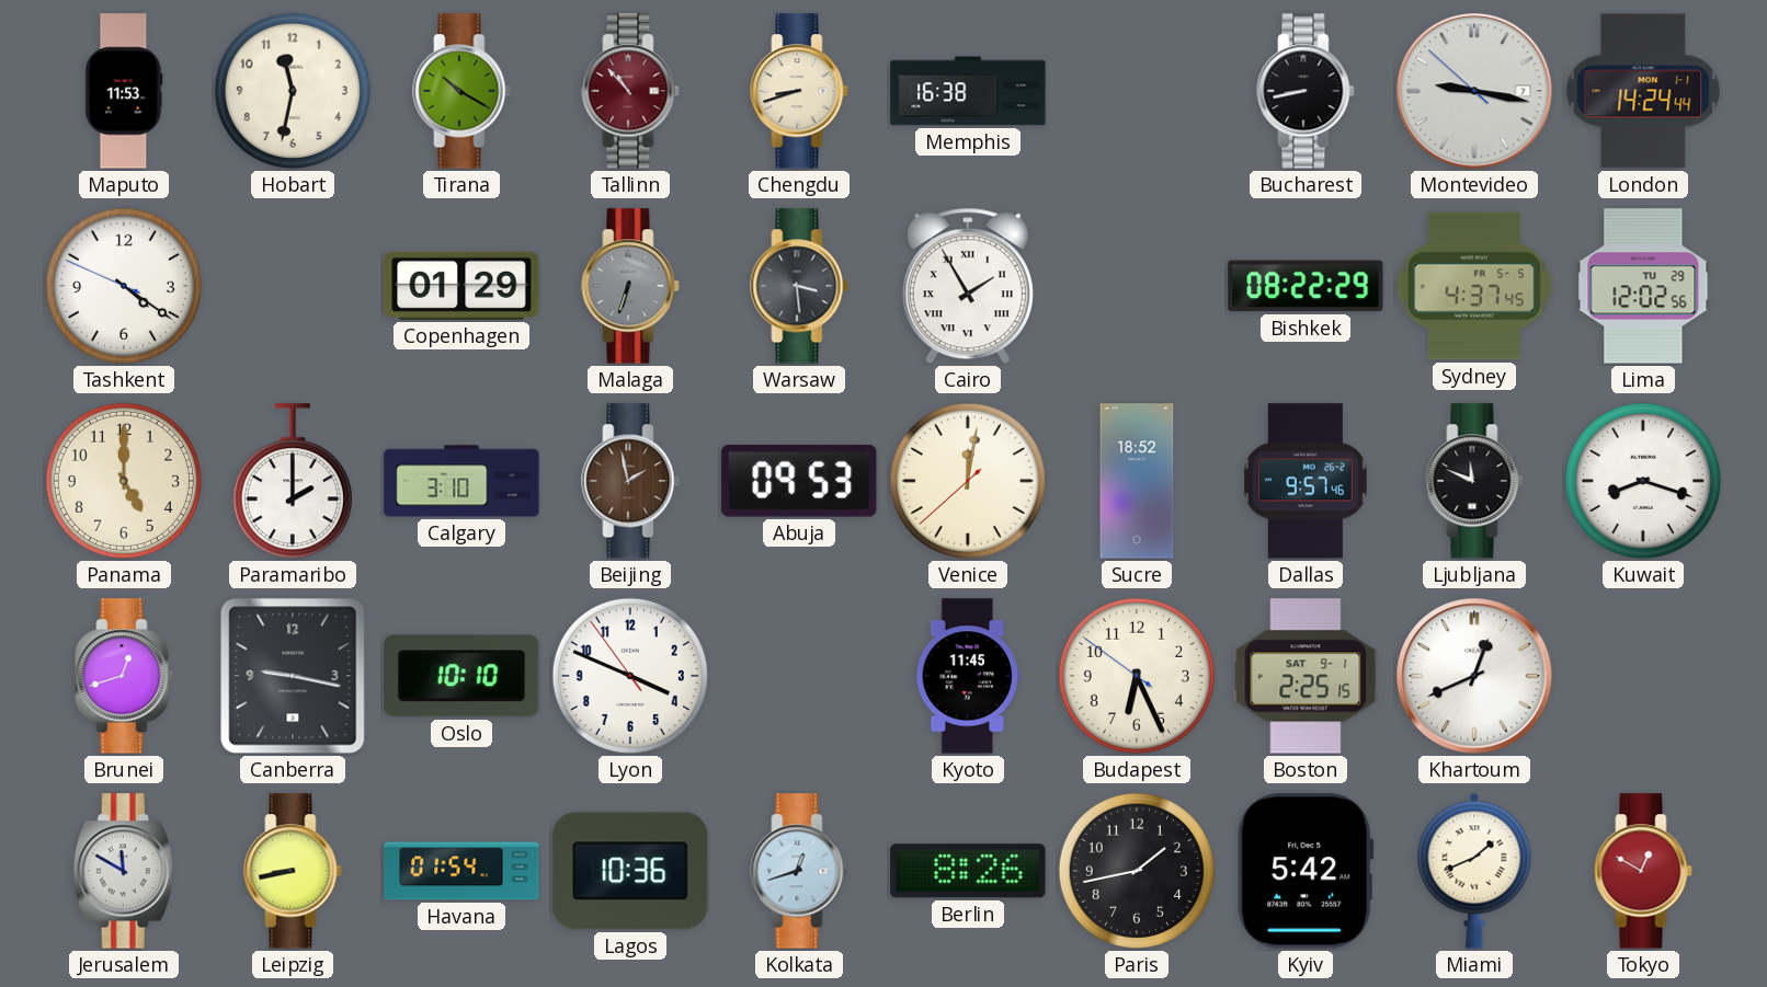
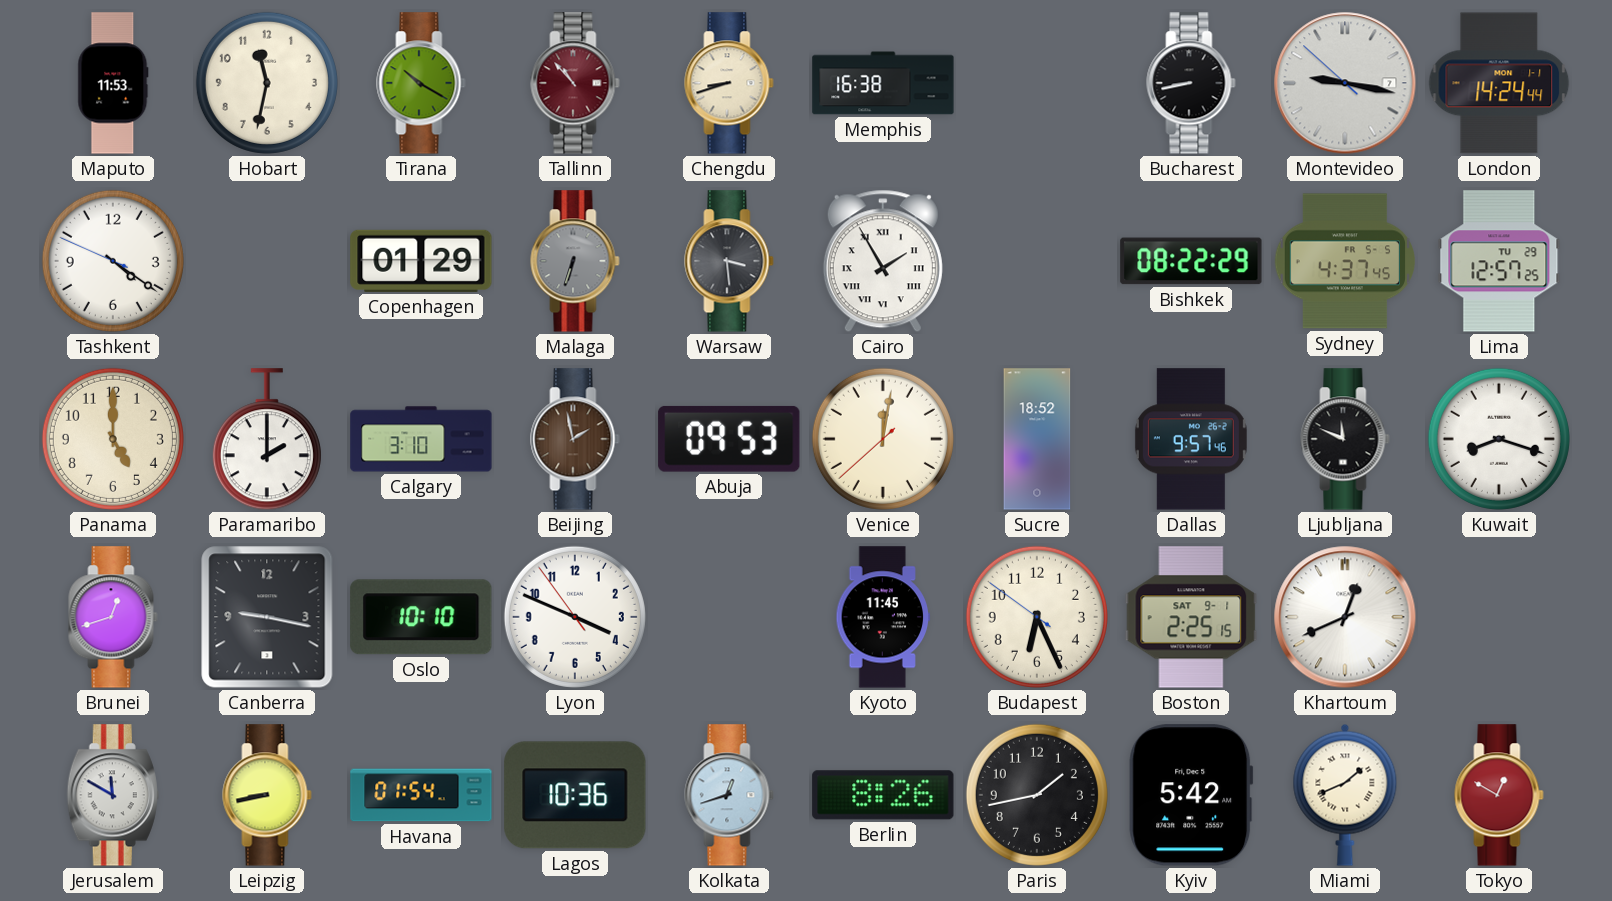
Lima: 12:02 -> 12:57 (1499, 261)
